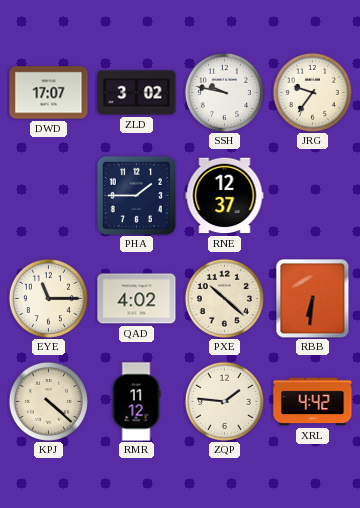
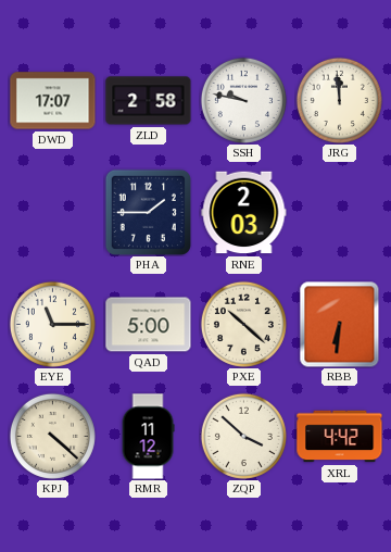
ZLD: 3:02 -> 2:58 (149, 101)
JRG: 9:36 -> 11:59 (339, 100)
RNE: 12:37 -> 2:03 (244, 213)
QAD: 4:02 -> 5:00 (149, 325)
ZQP: 1:46 -> 3:52 (243, 436)
